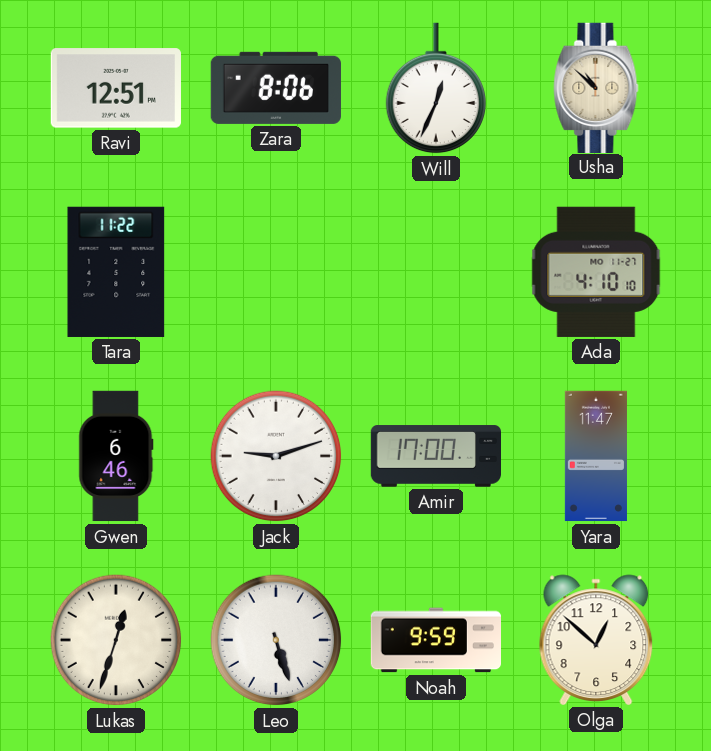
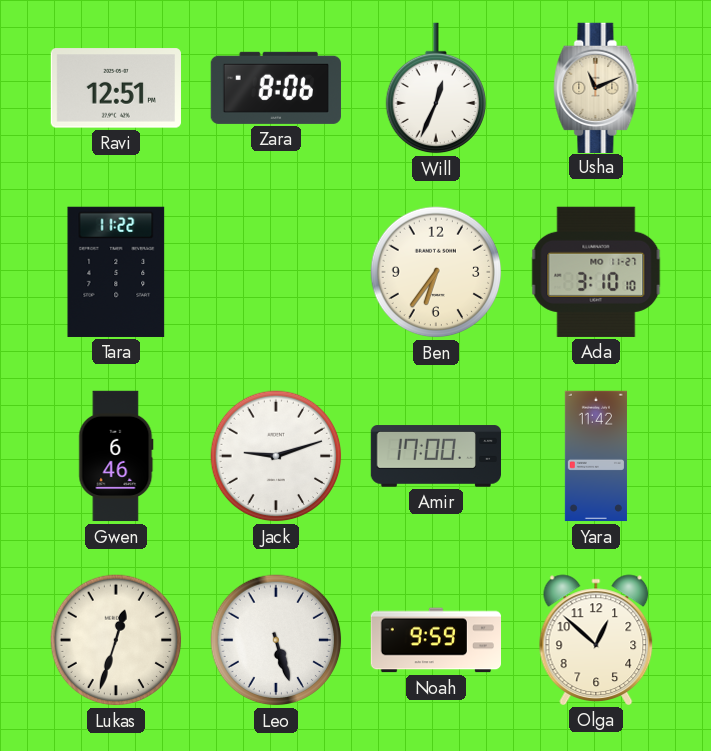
Usha: 10:52 -> 11:11 (596, 87)
Ben: none -> 6:36 (436, 272)
Ada: 4:10 -> 3:10 (596, 272)
Yara: 11:47 -> 11:42 (596, 456)
